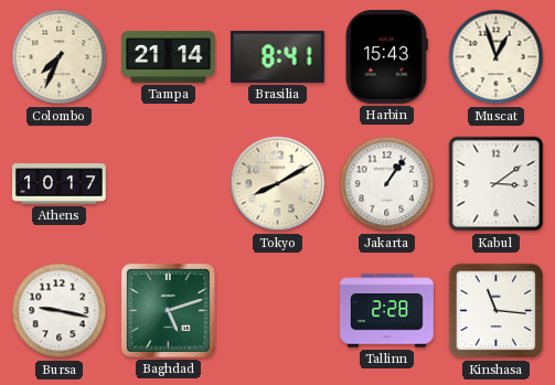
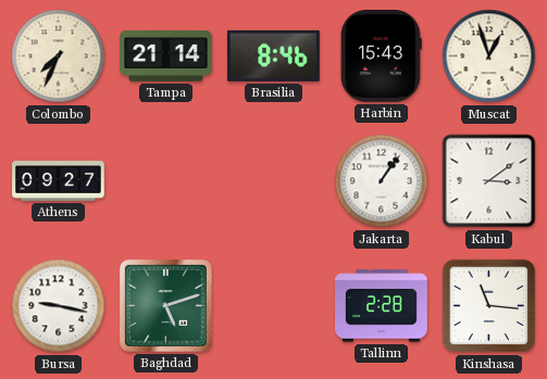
Brasilia: 8:41 -> 8:46 (273, 55)
Athens: 10:17 -> 09:27 (59, 181)
Tokyo: 8:10 -> none (278, 184)
